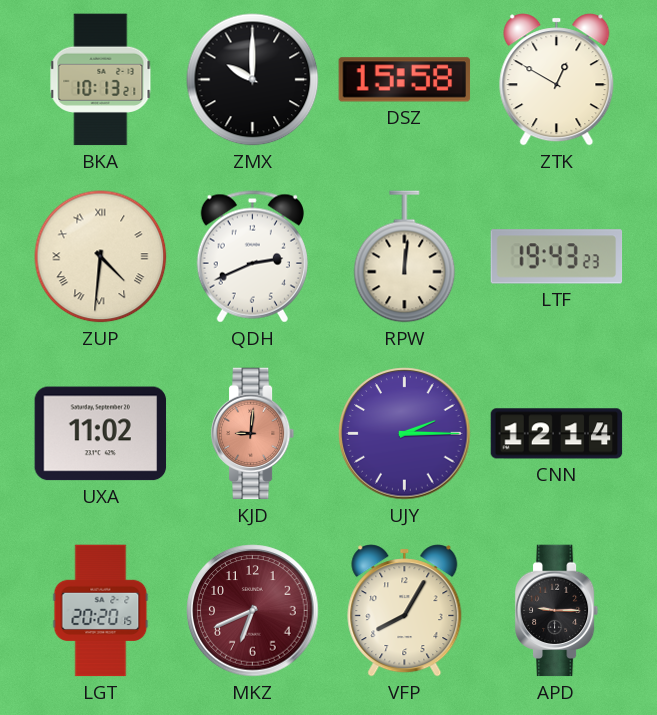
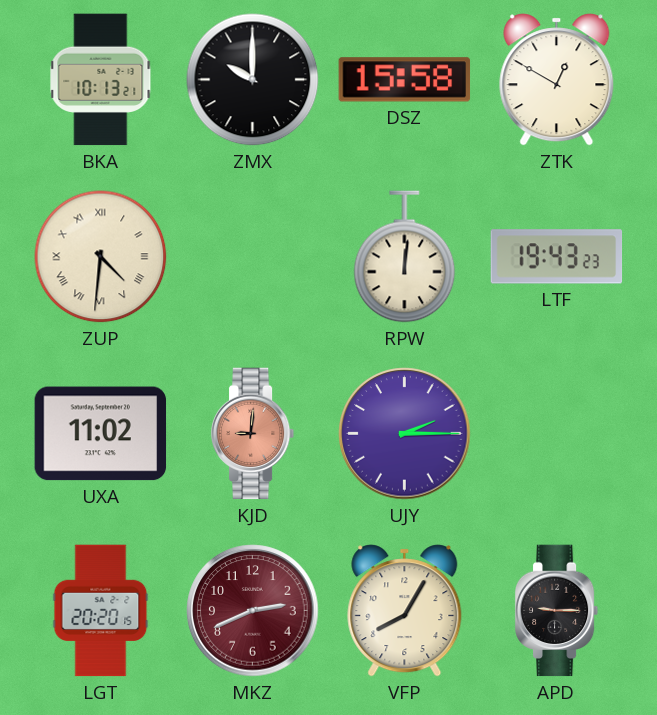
QDH: 2:41 -> none (252, 257)
CNN: 12:14 -> none (557, 434)
MKZ: 6:41 -> 2:41 (253, 611)
